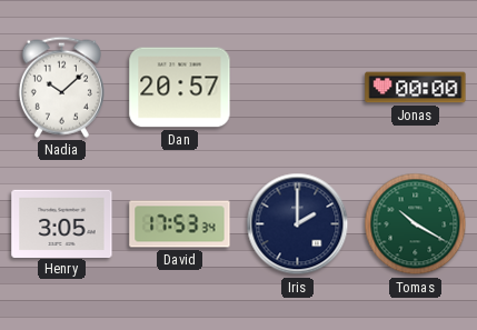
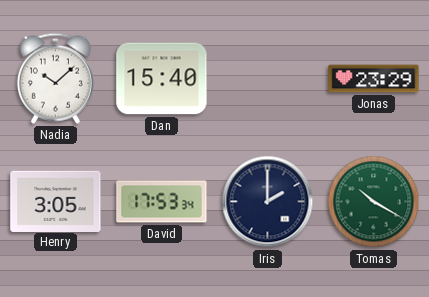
Dan: 20:57 -> 15:40 (162, 79)
Jonas: 00:00 -> 23:29 (374, 79)
